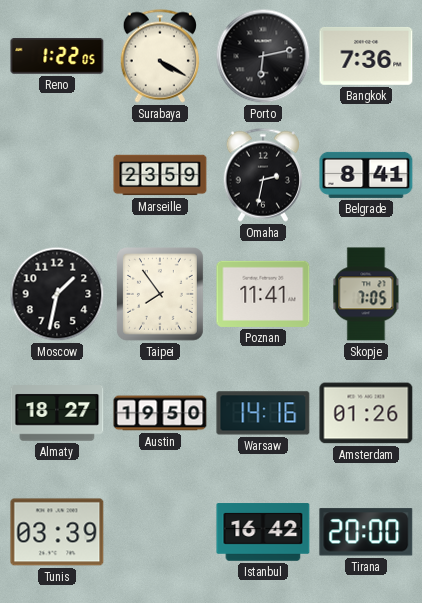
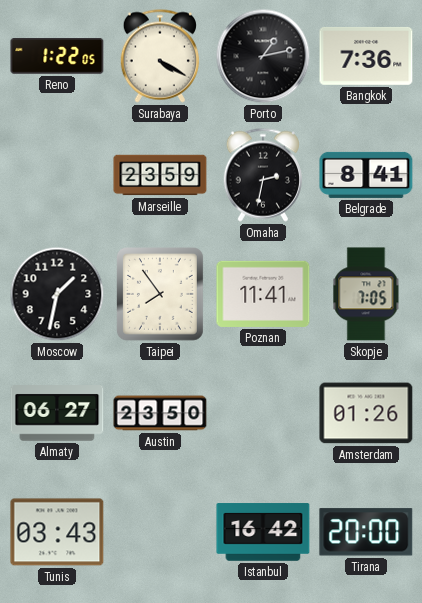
Porto: 6:13 -> 1:13 (263, 56)
Almaty: 18:27 -> 06:27 (57, 413)
Austin: 19:50 -> 23:50 (160, 413)
Warsaw: 14:16 -> none (263, 413)
Tunis: 03:39 -> 03:43 (57, 532)
